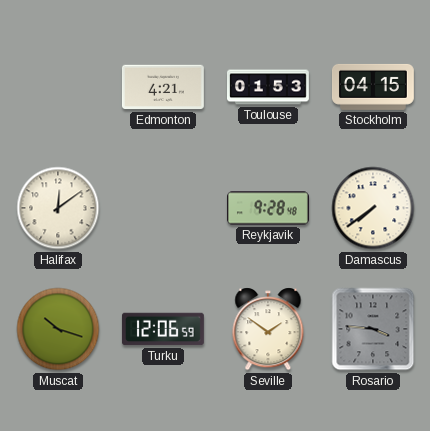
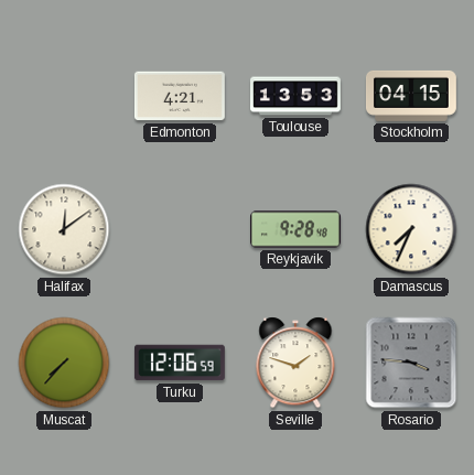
Toulouse: 01:53 -> 13:53 (297, 96)
Damascus: 7:39 -> 7:34 (411, 229)
Muscat: 10:18 -> 7:37 (64, 363)
Seville: 1:51 -> 1:48 (295, 363)
